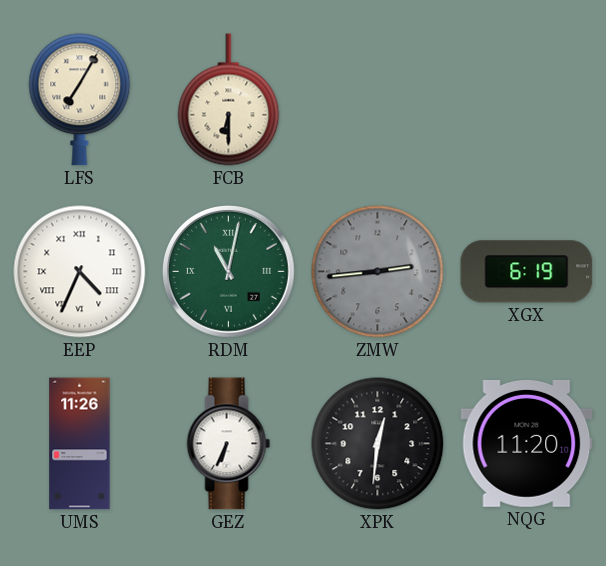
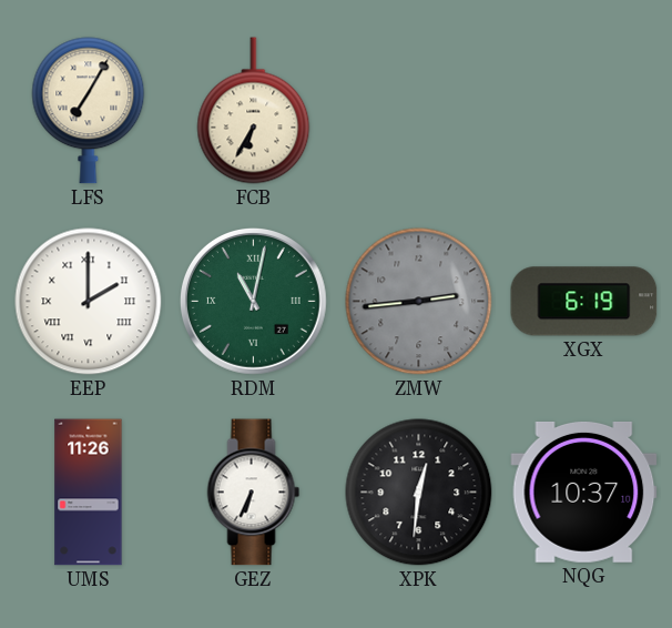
FCB: 6:30 -> 6:35 (254, 111)
EEP: 4:34 -> 2:00 (89, 302)
NQG: 11:20 -> 10:37 (584, 492)
